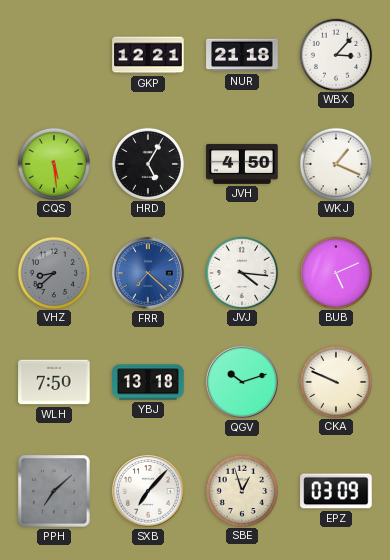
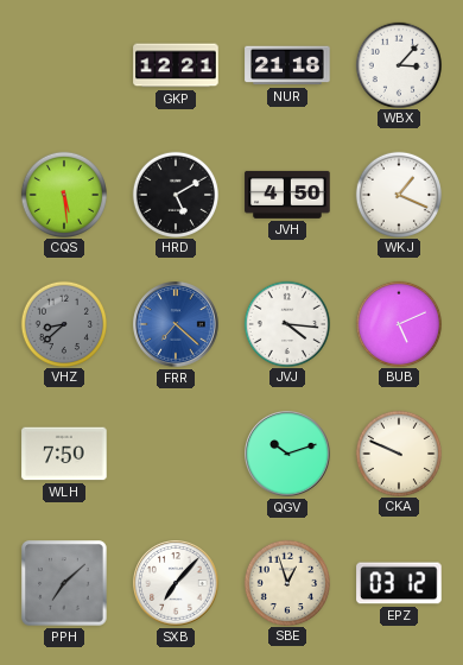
HRD: 5:05 -> 5:10 (175, 194)
YBJ: 13:18 -> none (148, 382)
EPZ: 03:09 -> 03:12 (399, 583)
